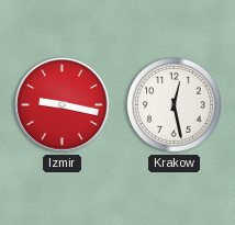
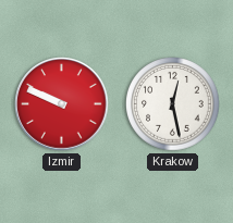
Izmir: 9:17 -> 9:49 (62, 104)
